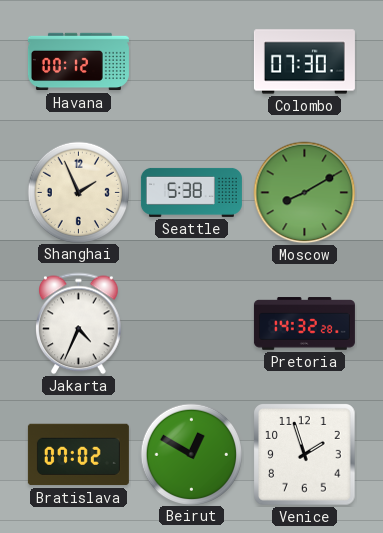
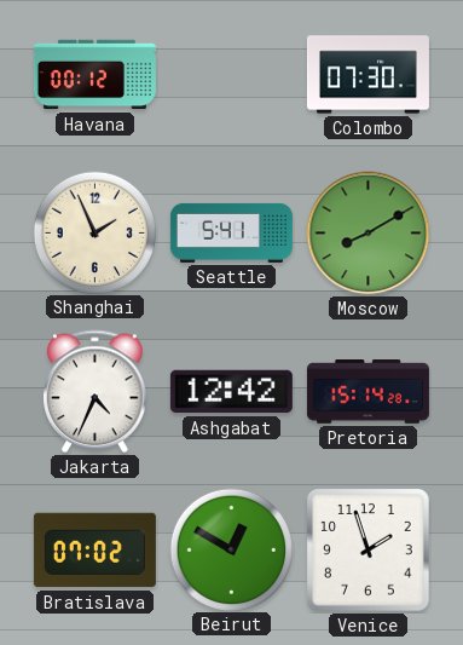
Seattle: 5:38 -> 5:41 (231, 232)
Ashgabat: none -> 12:42 (231, 392)
Pretoria: 14:32 -> 15:14 (367, 392)
